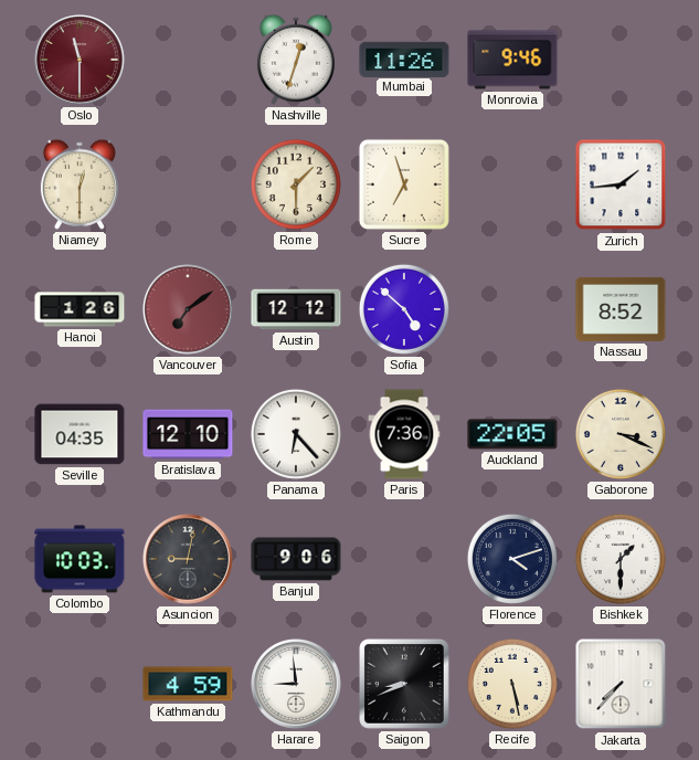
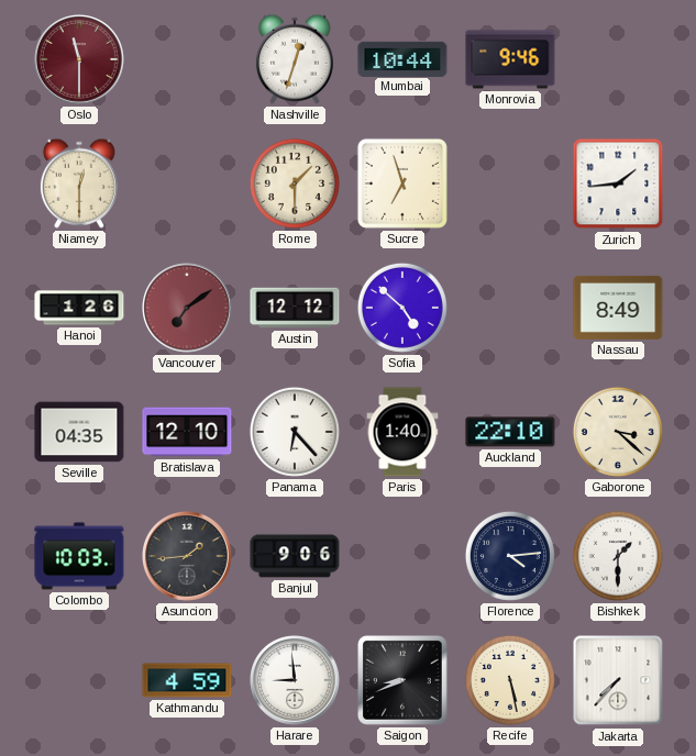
Mumbai: 11:26 -> 10:44 (402, 58)
Nassau: 8:52 -> 8:49 (618, 308)
Paris: 7:36 -> 1:40 (402, 432)
Auckland: 22:05 -> 22:10 (510, 432)
Gaborone: 3:19 -> 3:22 (618, 432)
Asuncion: 9:02 -> 1:44 (188, 557)
Florence: 4:12 -> 4:14 (510, 556)
